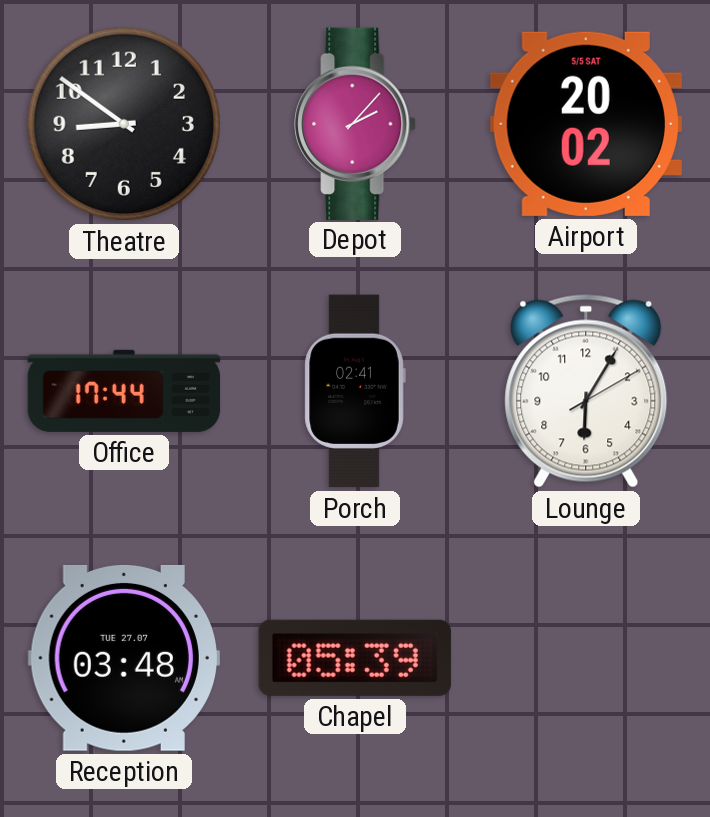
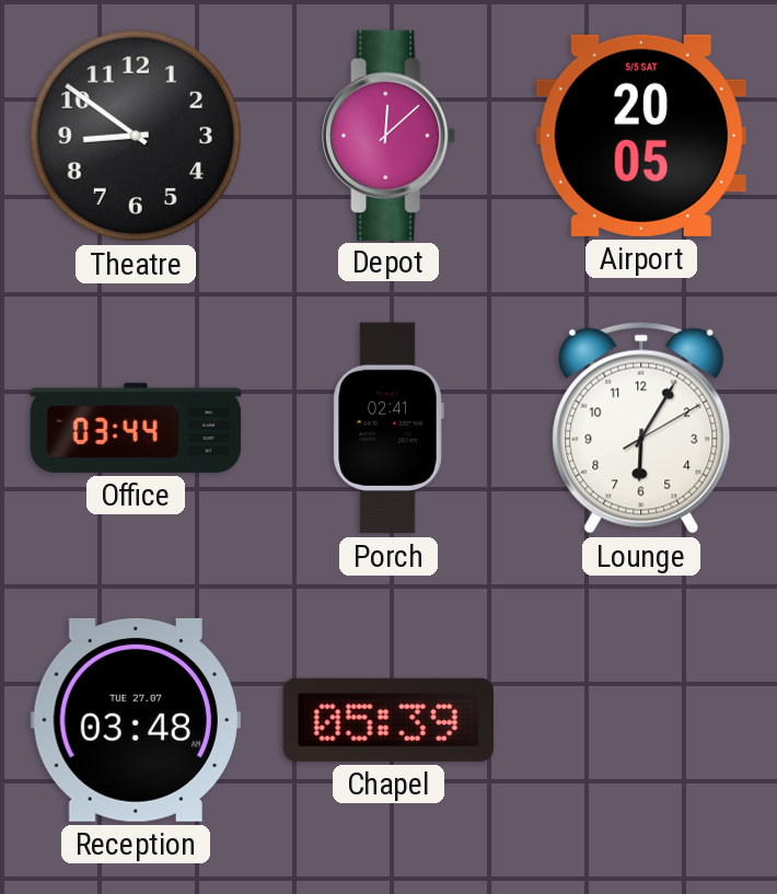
Depot: 2:07 -> 12:08 (389, 135)
Airport: 20:02 -> 20:05 (641, 136)
Office: 17:44 -> 03:44 (136, 428)
